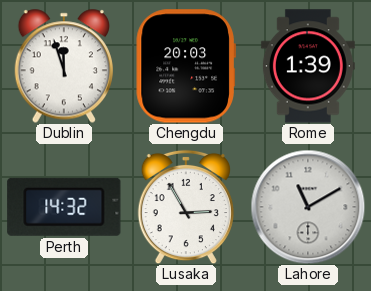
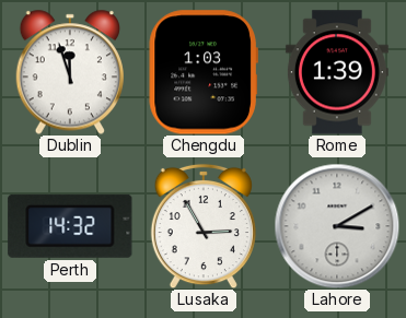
Chengdu: 20:03 -> 1:03 (204, 72)
Lahore: 11:10 -> 3:10 (337, 226)
